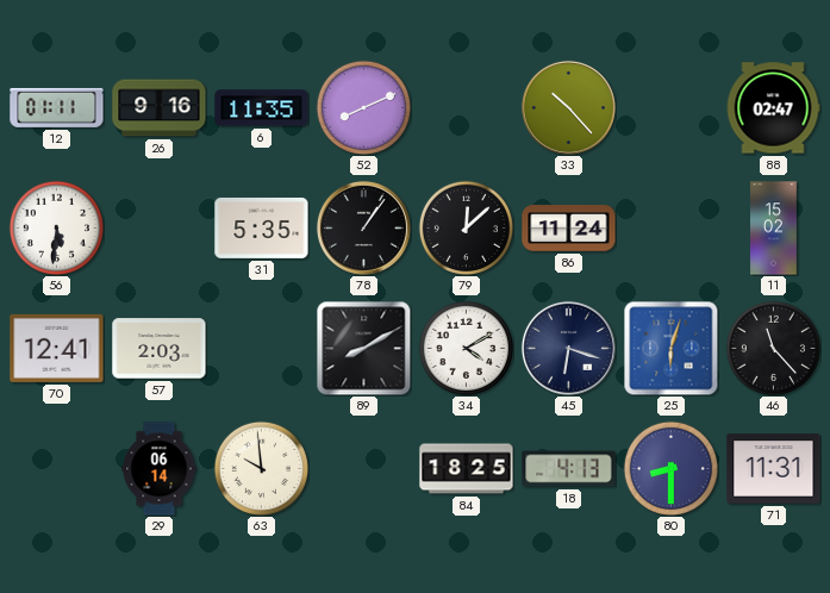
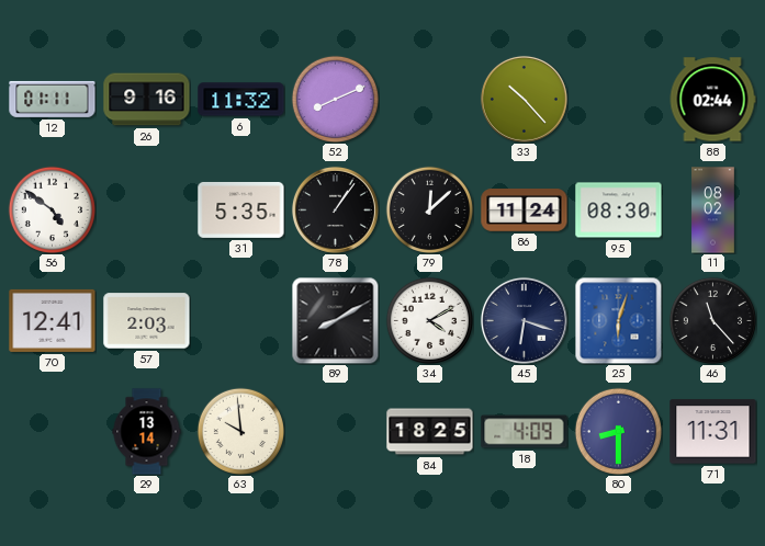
6: 11:35 -> 11:32 (241, 100)
88: 02:47 -> 02:44 (712, 100)
56: 5:31 -> 4:51 (52, 209)
95: none -> 08:30 (619, 211)
11: 15:02 -> 08:02 (713, 211)
29: 06:14 -> 13:14 (147, 432)
18: 4:13 -> 4:09 (525, 432)
